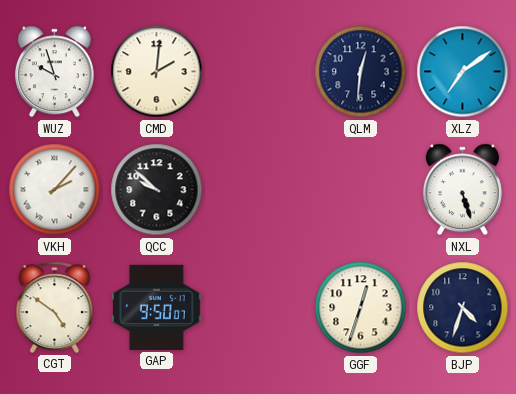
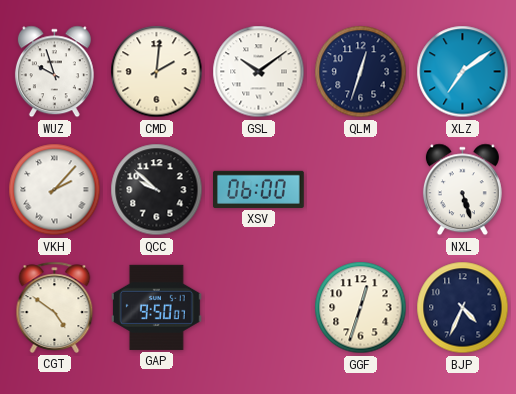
GSL: none -> 10:09 (259, 72)
QLM: 12:31 -> 12:33 (361, 72)
XSV: none -> 06:00 (259, 189)
BJP: 4:33 -> 4:34 (463, 308)
